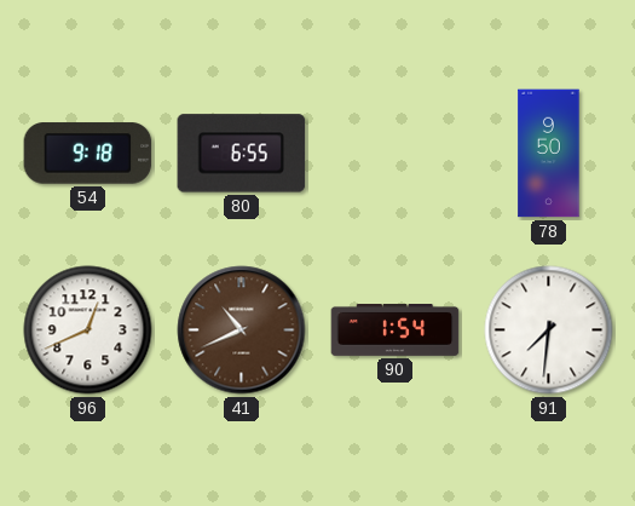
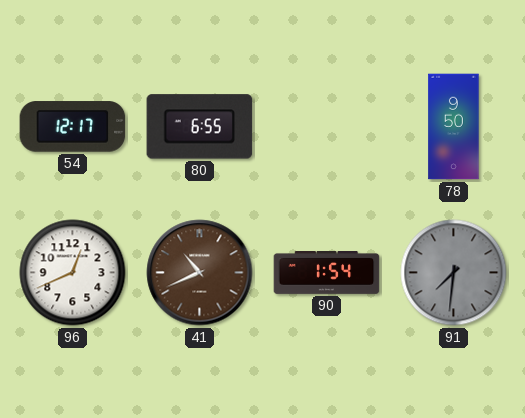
54: 9:18 -> 12:17 (73, 127)
91 dial: white -> grey (454, 273)
